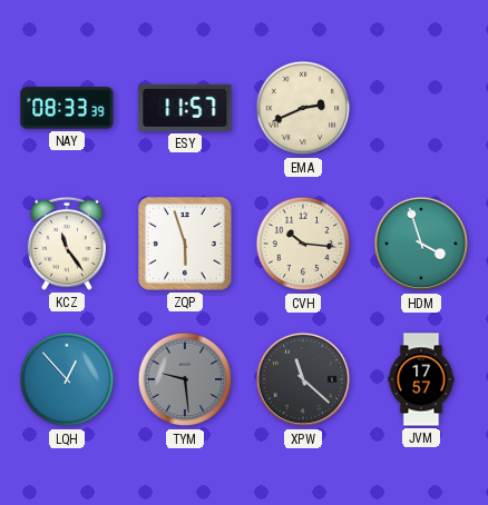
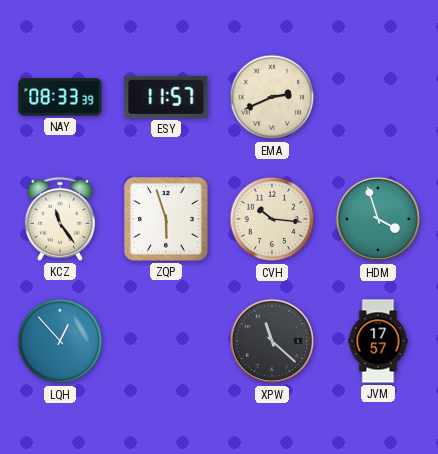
TYM: 9:29 -> none (185, 379)
